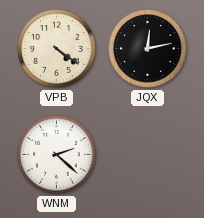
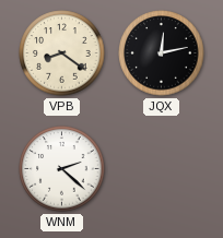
VPB: 4:21 -> 8:21 (62, 53)
